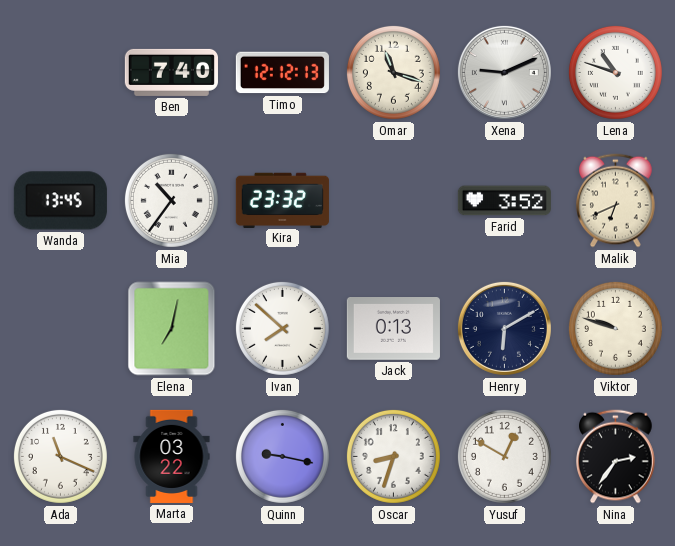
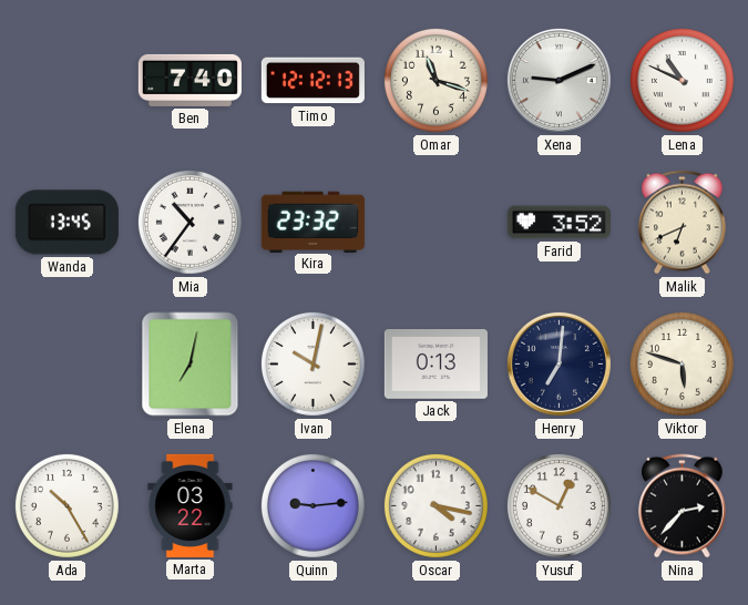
Lena: 10:48 -> 10:49 (682, 80)
Ivan: 7:52 -> 10:02 (312, 363)
Henry: 6:10 -> 7:01 (559, 363)
Viktor: 9:48 -> 5:48 (682, 363)
Ada: 11:19 -> 10:25 (66, 505)
Quinn: 9:17 -> 9:14 (312, 505)
Oscar: 8:33 -> 4:17 (436, 505)
Nina: 2:36 -> 2:37 (683, 506)
